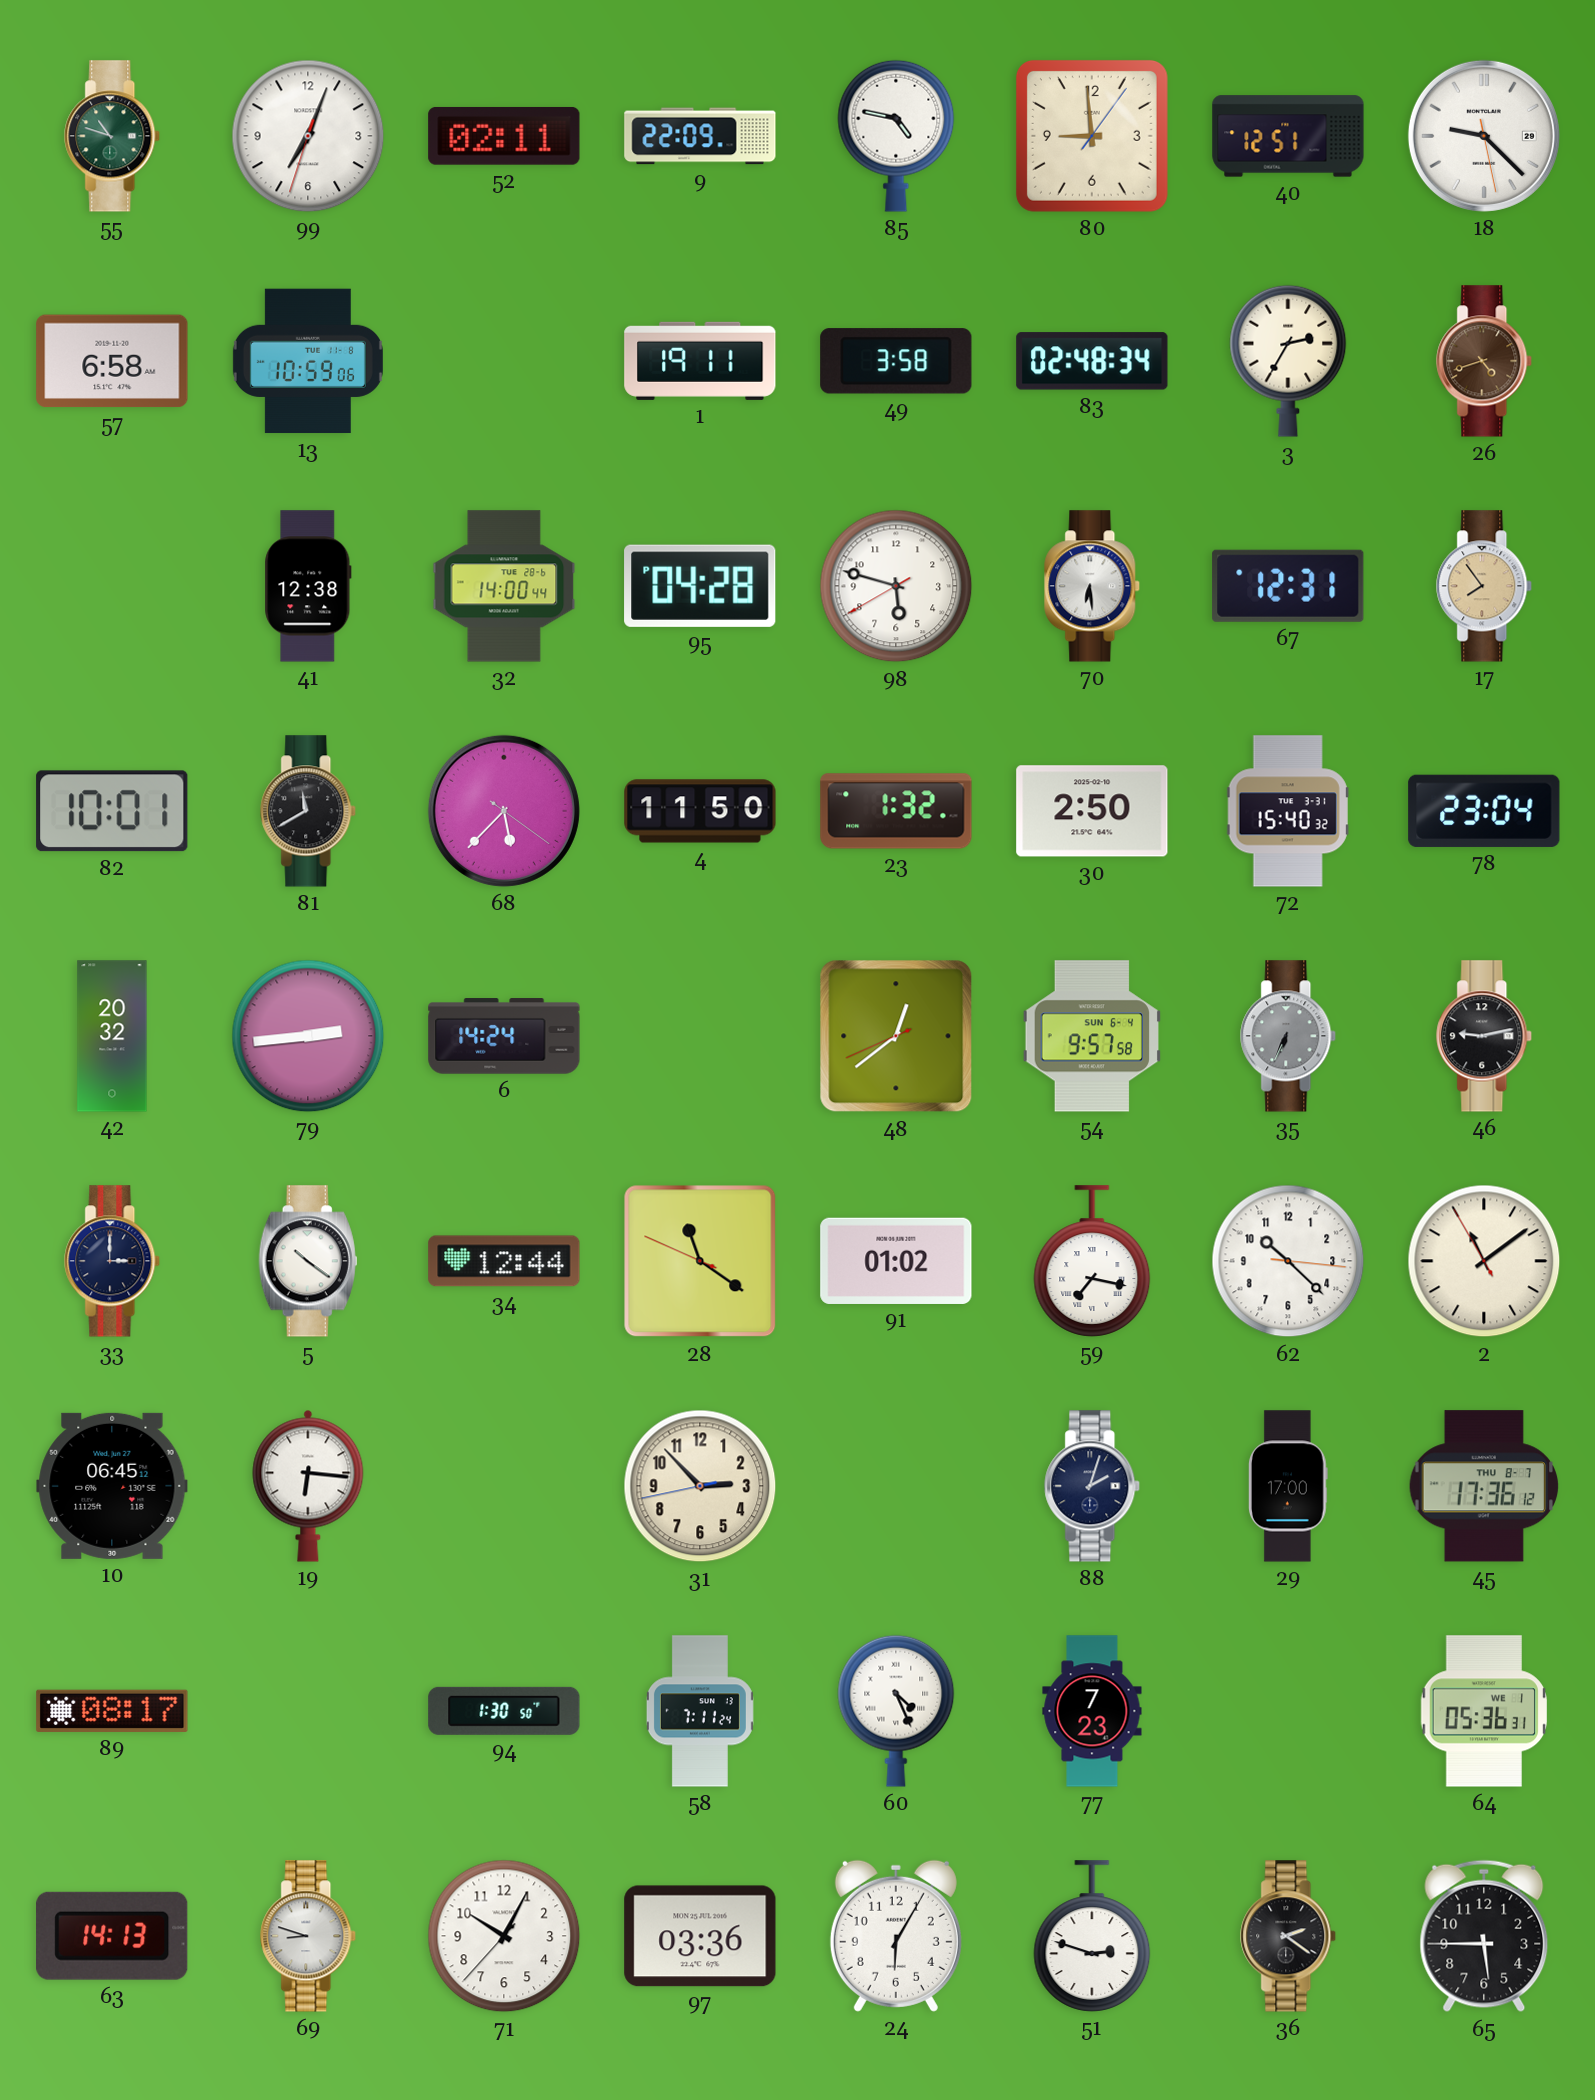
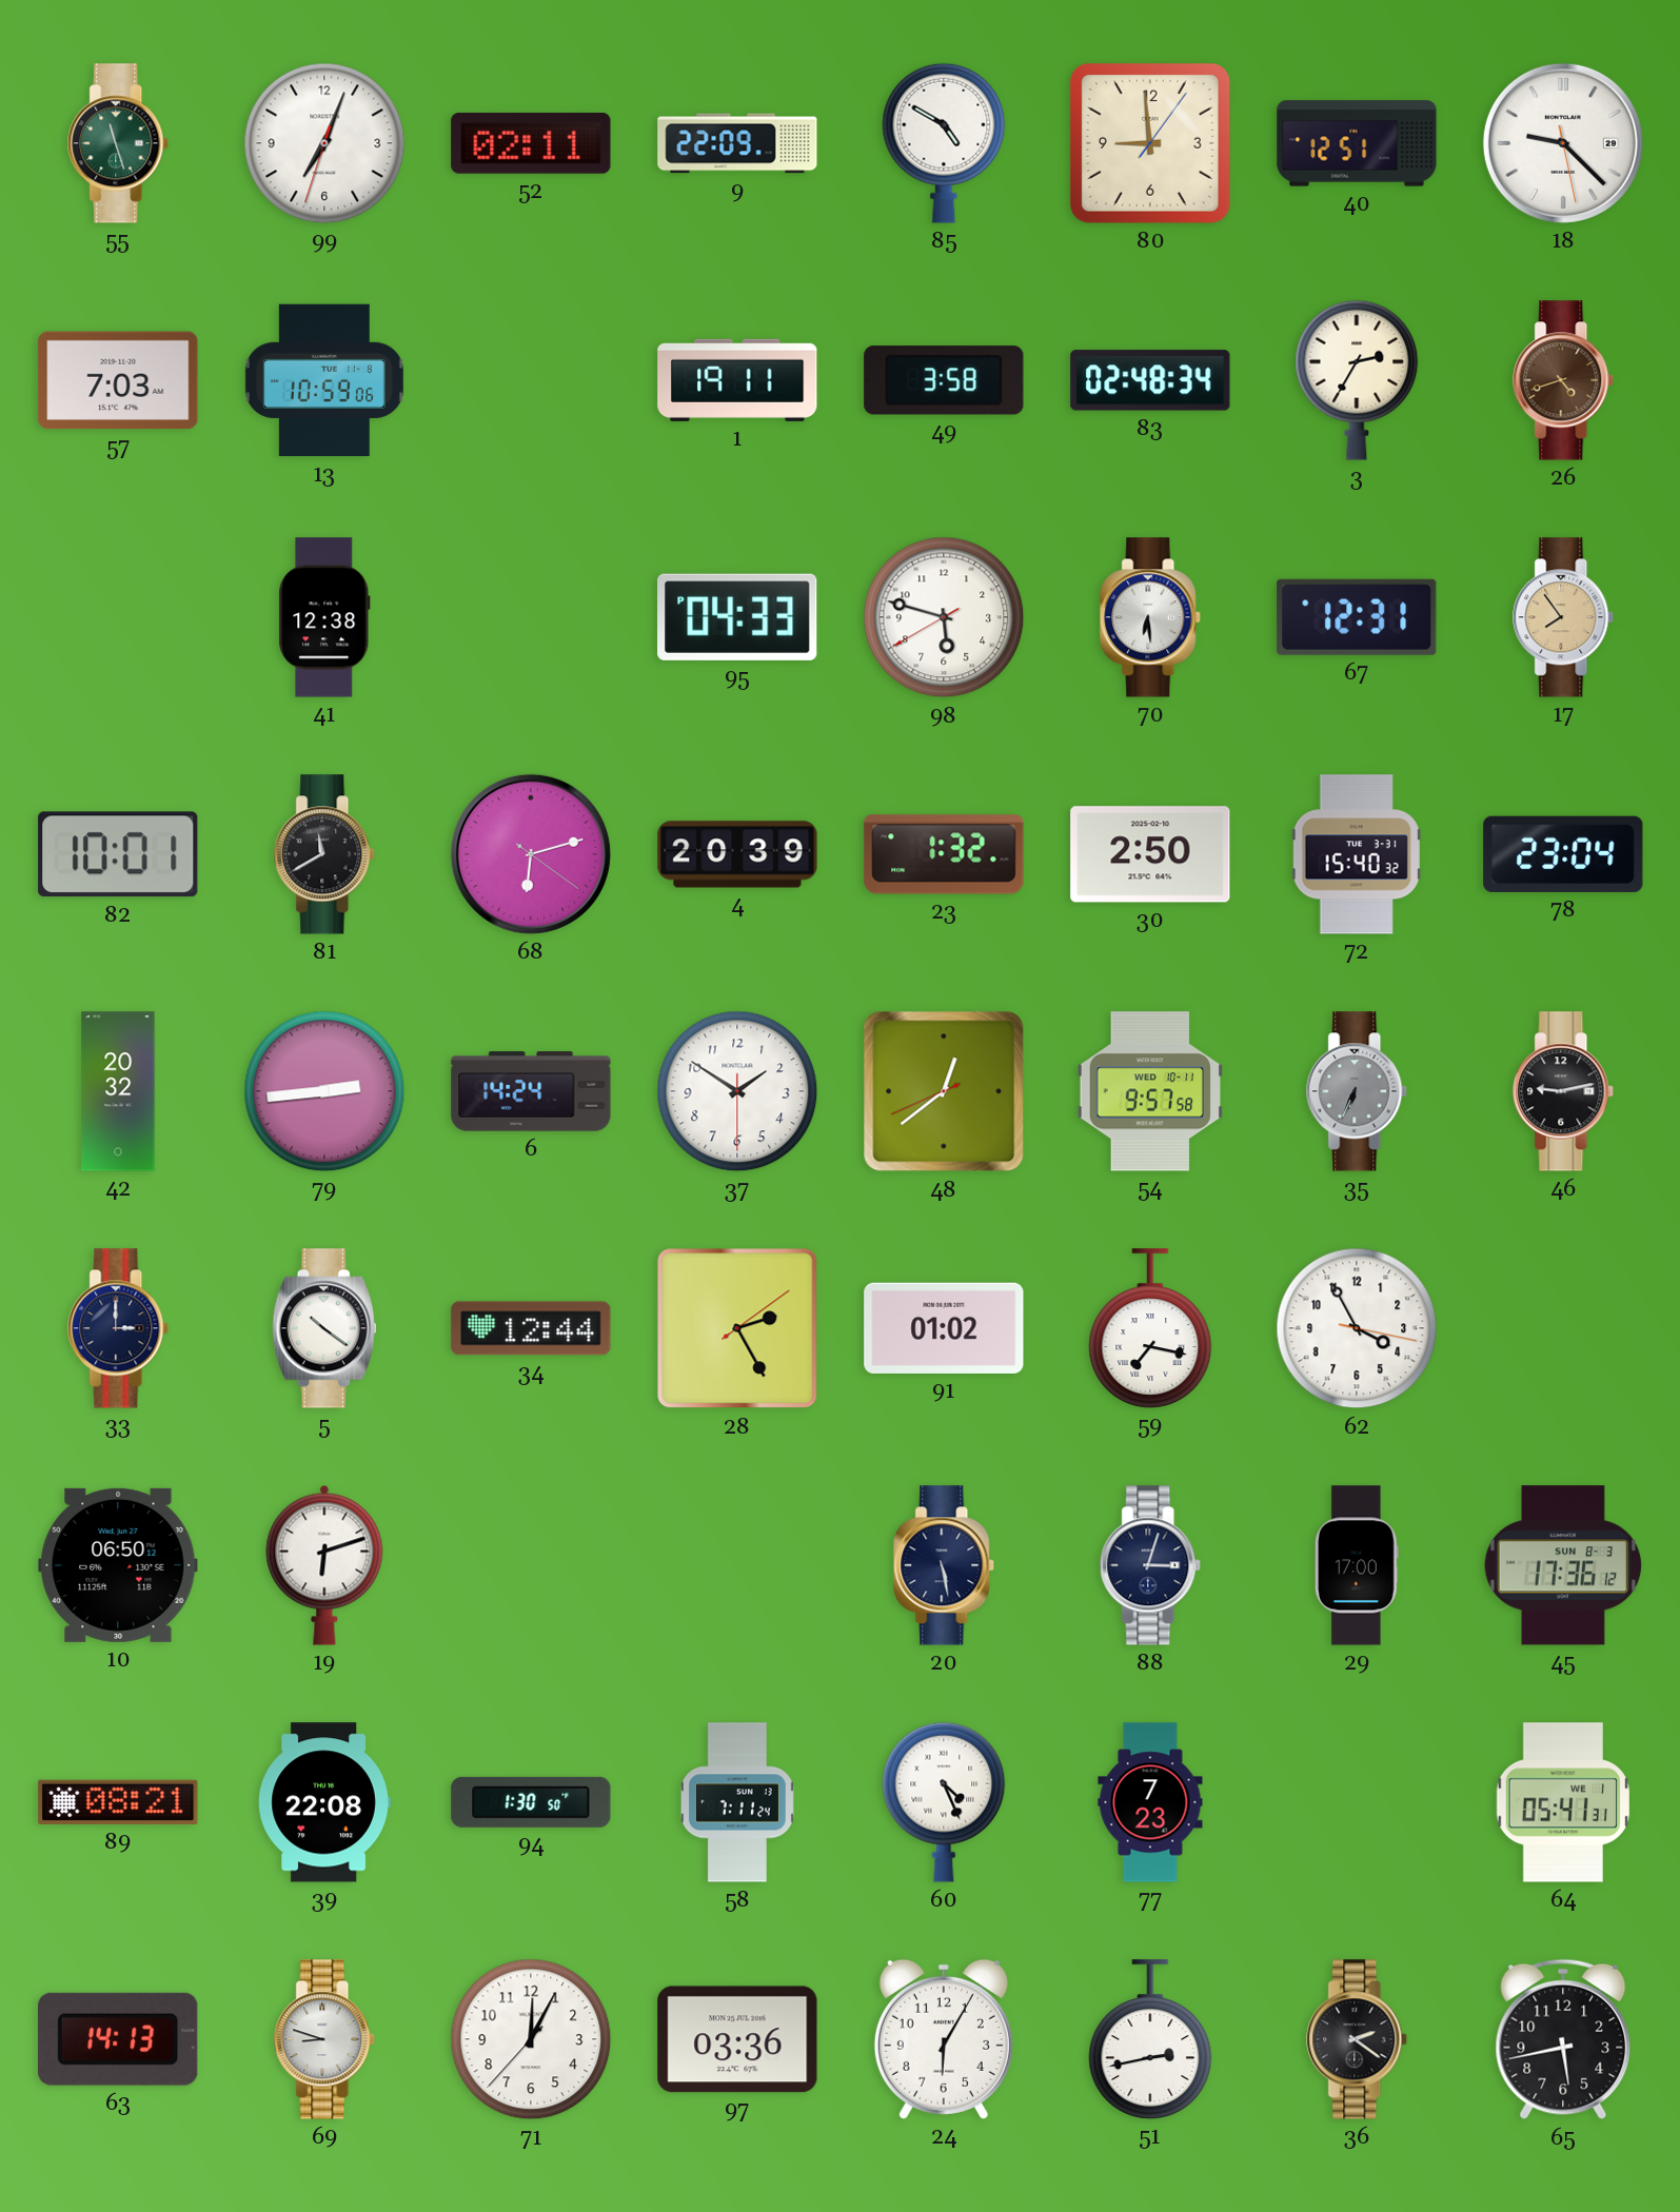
55: 10:48 -> 11:27 (119, 143)
85: 4:47 -> 4:50 (944, 143)
57: 6:58 -> 7:03 (118, 380)
32: 14:00 -> none (504, 586)
95: 04:28 -> 04:33 (737, 617)
68: 5:37 -> 6:12 (531, 854)
4: 11:50 -> 20:39 (737, 854)
37: none -> 1:50 (737, 1091)
54 date: SUN 6-4 -> WED 10-11 (1149, 1091)
28: 11:20 -> 2:25 (737, 1328)
62: 10:22 -> 3:55 (1357, 1328)
2: 11:08 -> none (1484, 1261)
10: 06:45 -> 06:50 (118, 1565)
19: 6:16 -> 6:12 (324, 1565)
31: 2:52 -> none (700, 1486)
20: none -> 5:28 (945, 1565)
88: 2:03 -> 3:03 (1151, 1565)
45 date: THU 8-7 -> SUN 8-3 (1563, 1565)
89: 08:17 -> 08:21 (118, 1802)
39: none -> 22:08 (324, 1802)
64: 05:36 -> 05:41 (1562, 1802)
71: 10:04 -> 12:04 (531, 2039)
51: 2:48 -> 2:43 (1150, 2039)
65: 5:45 -> 5:43 (1563, 2039)
